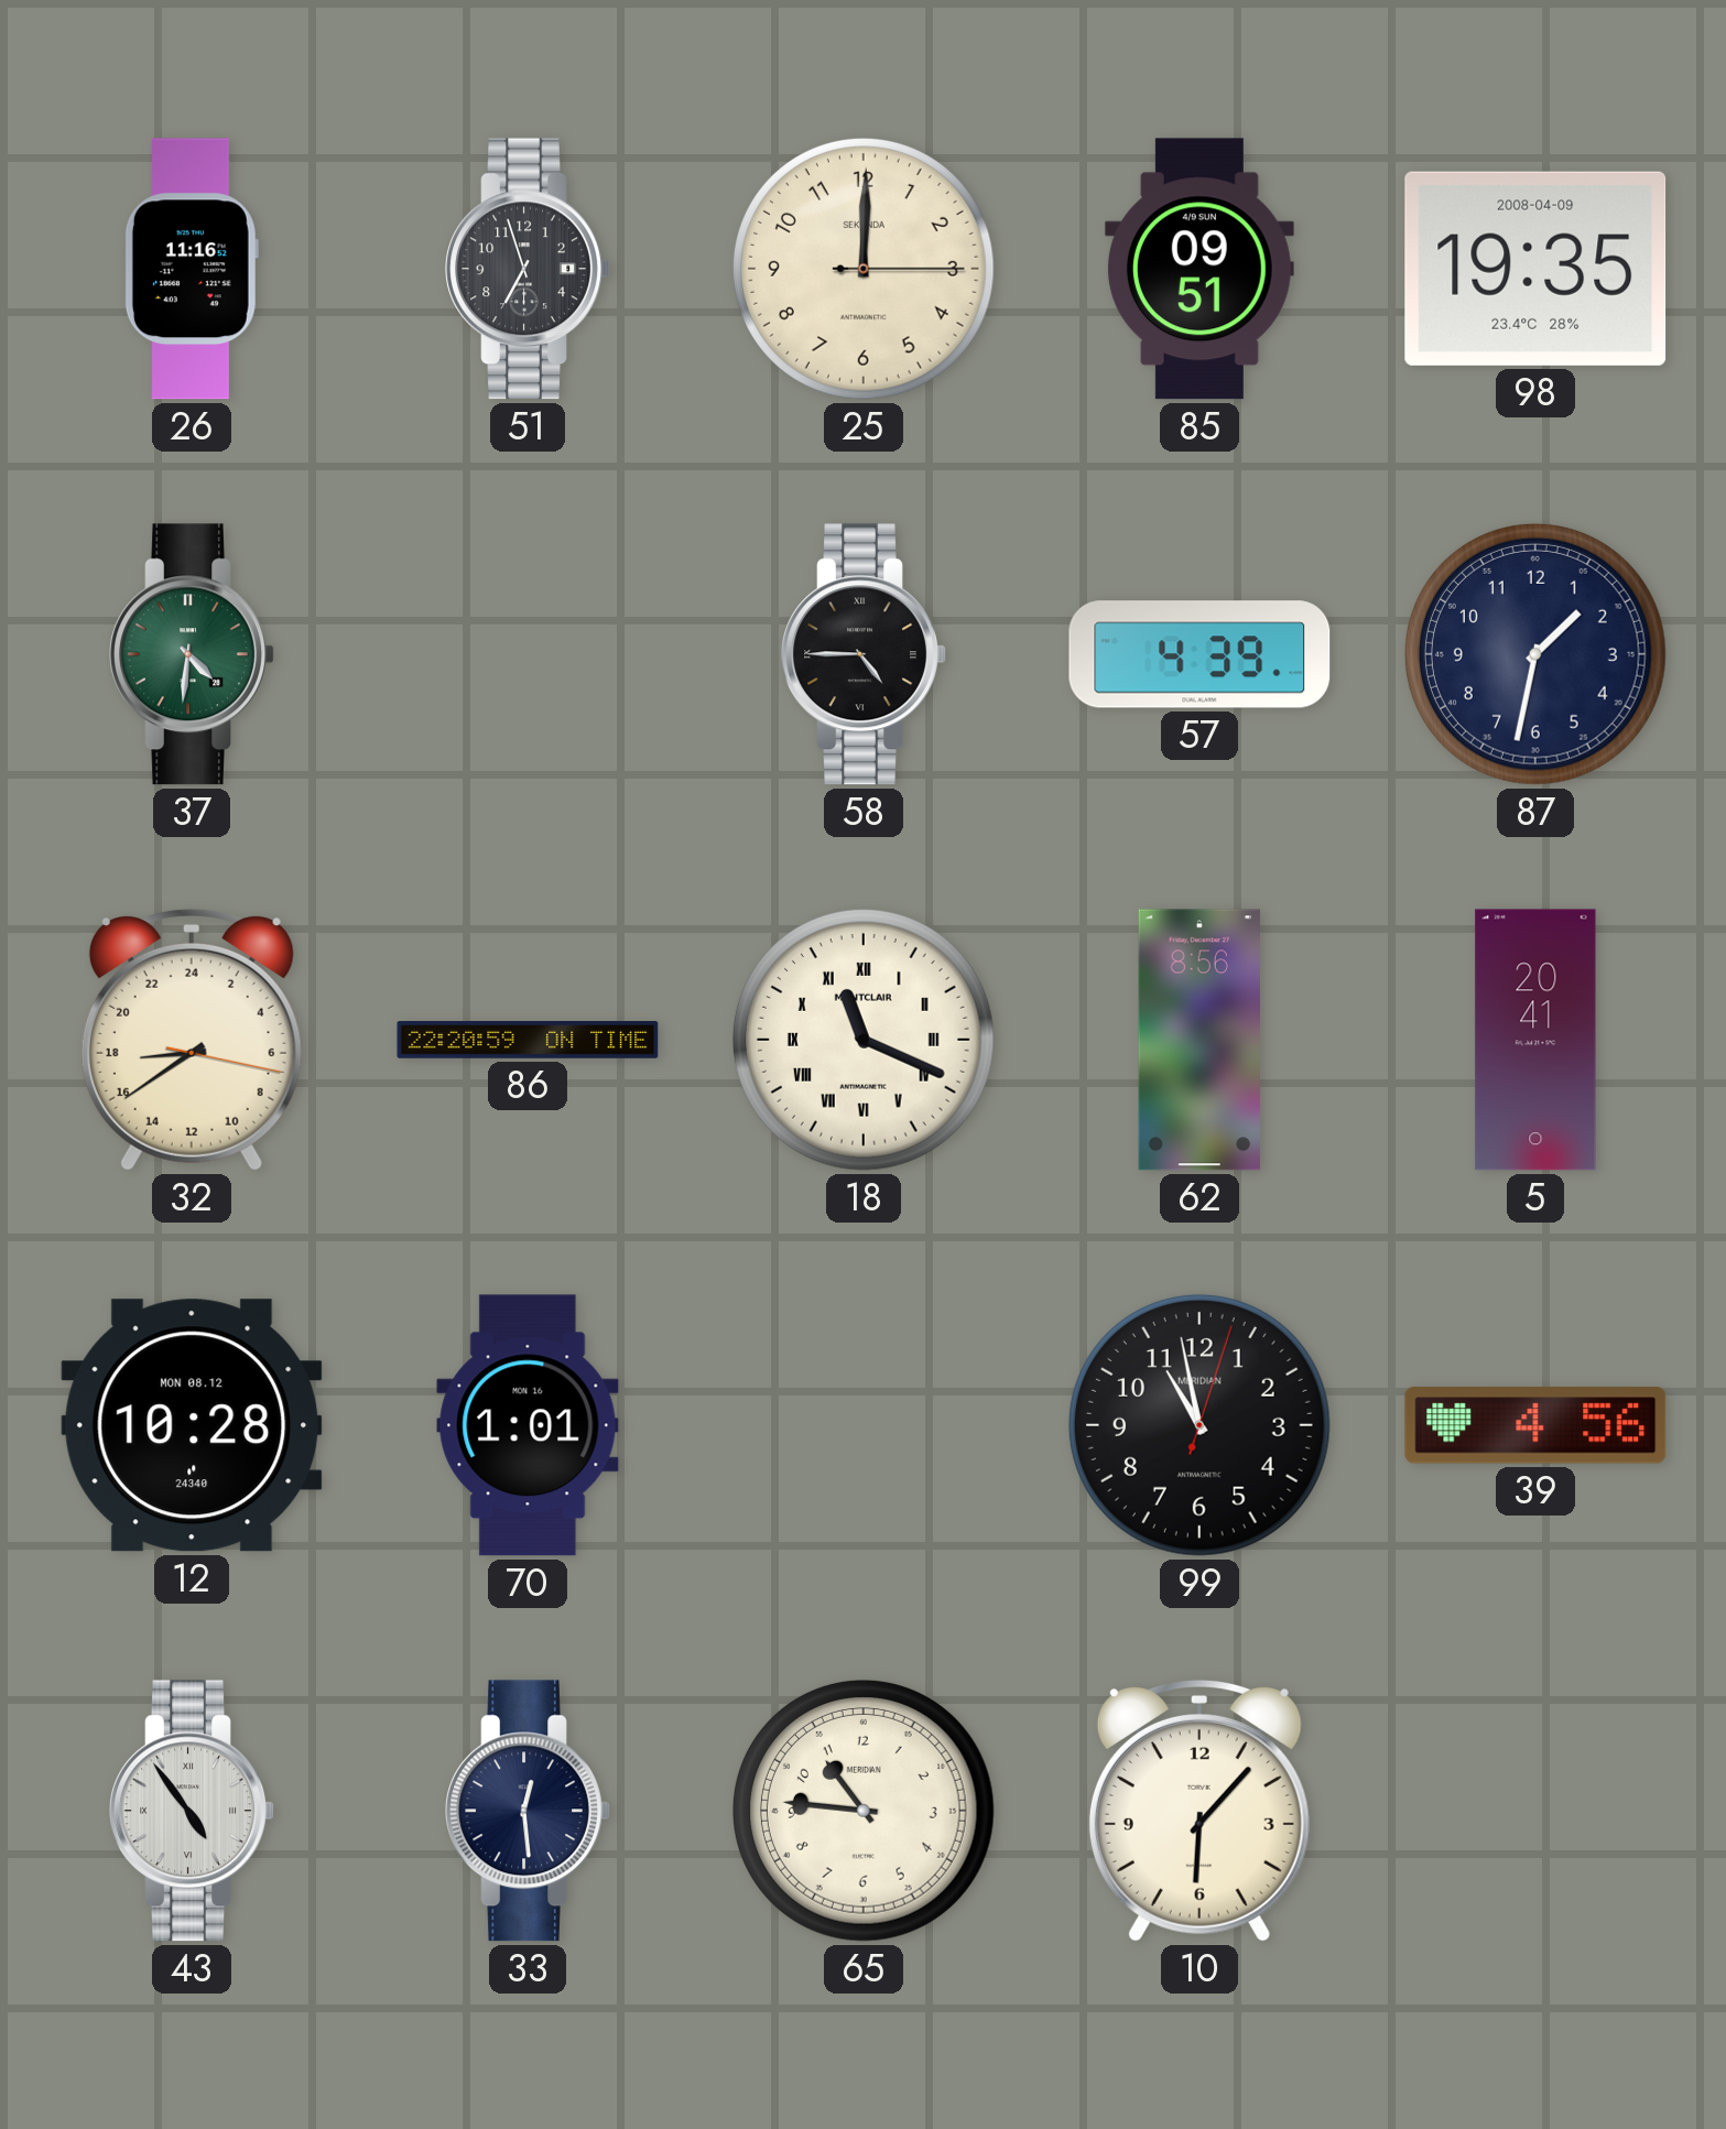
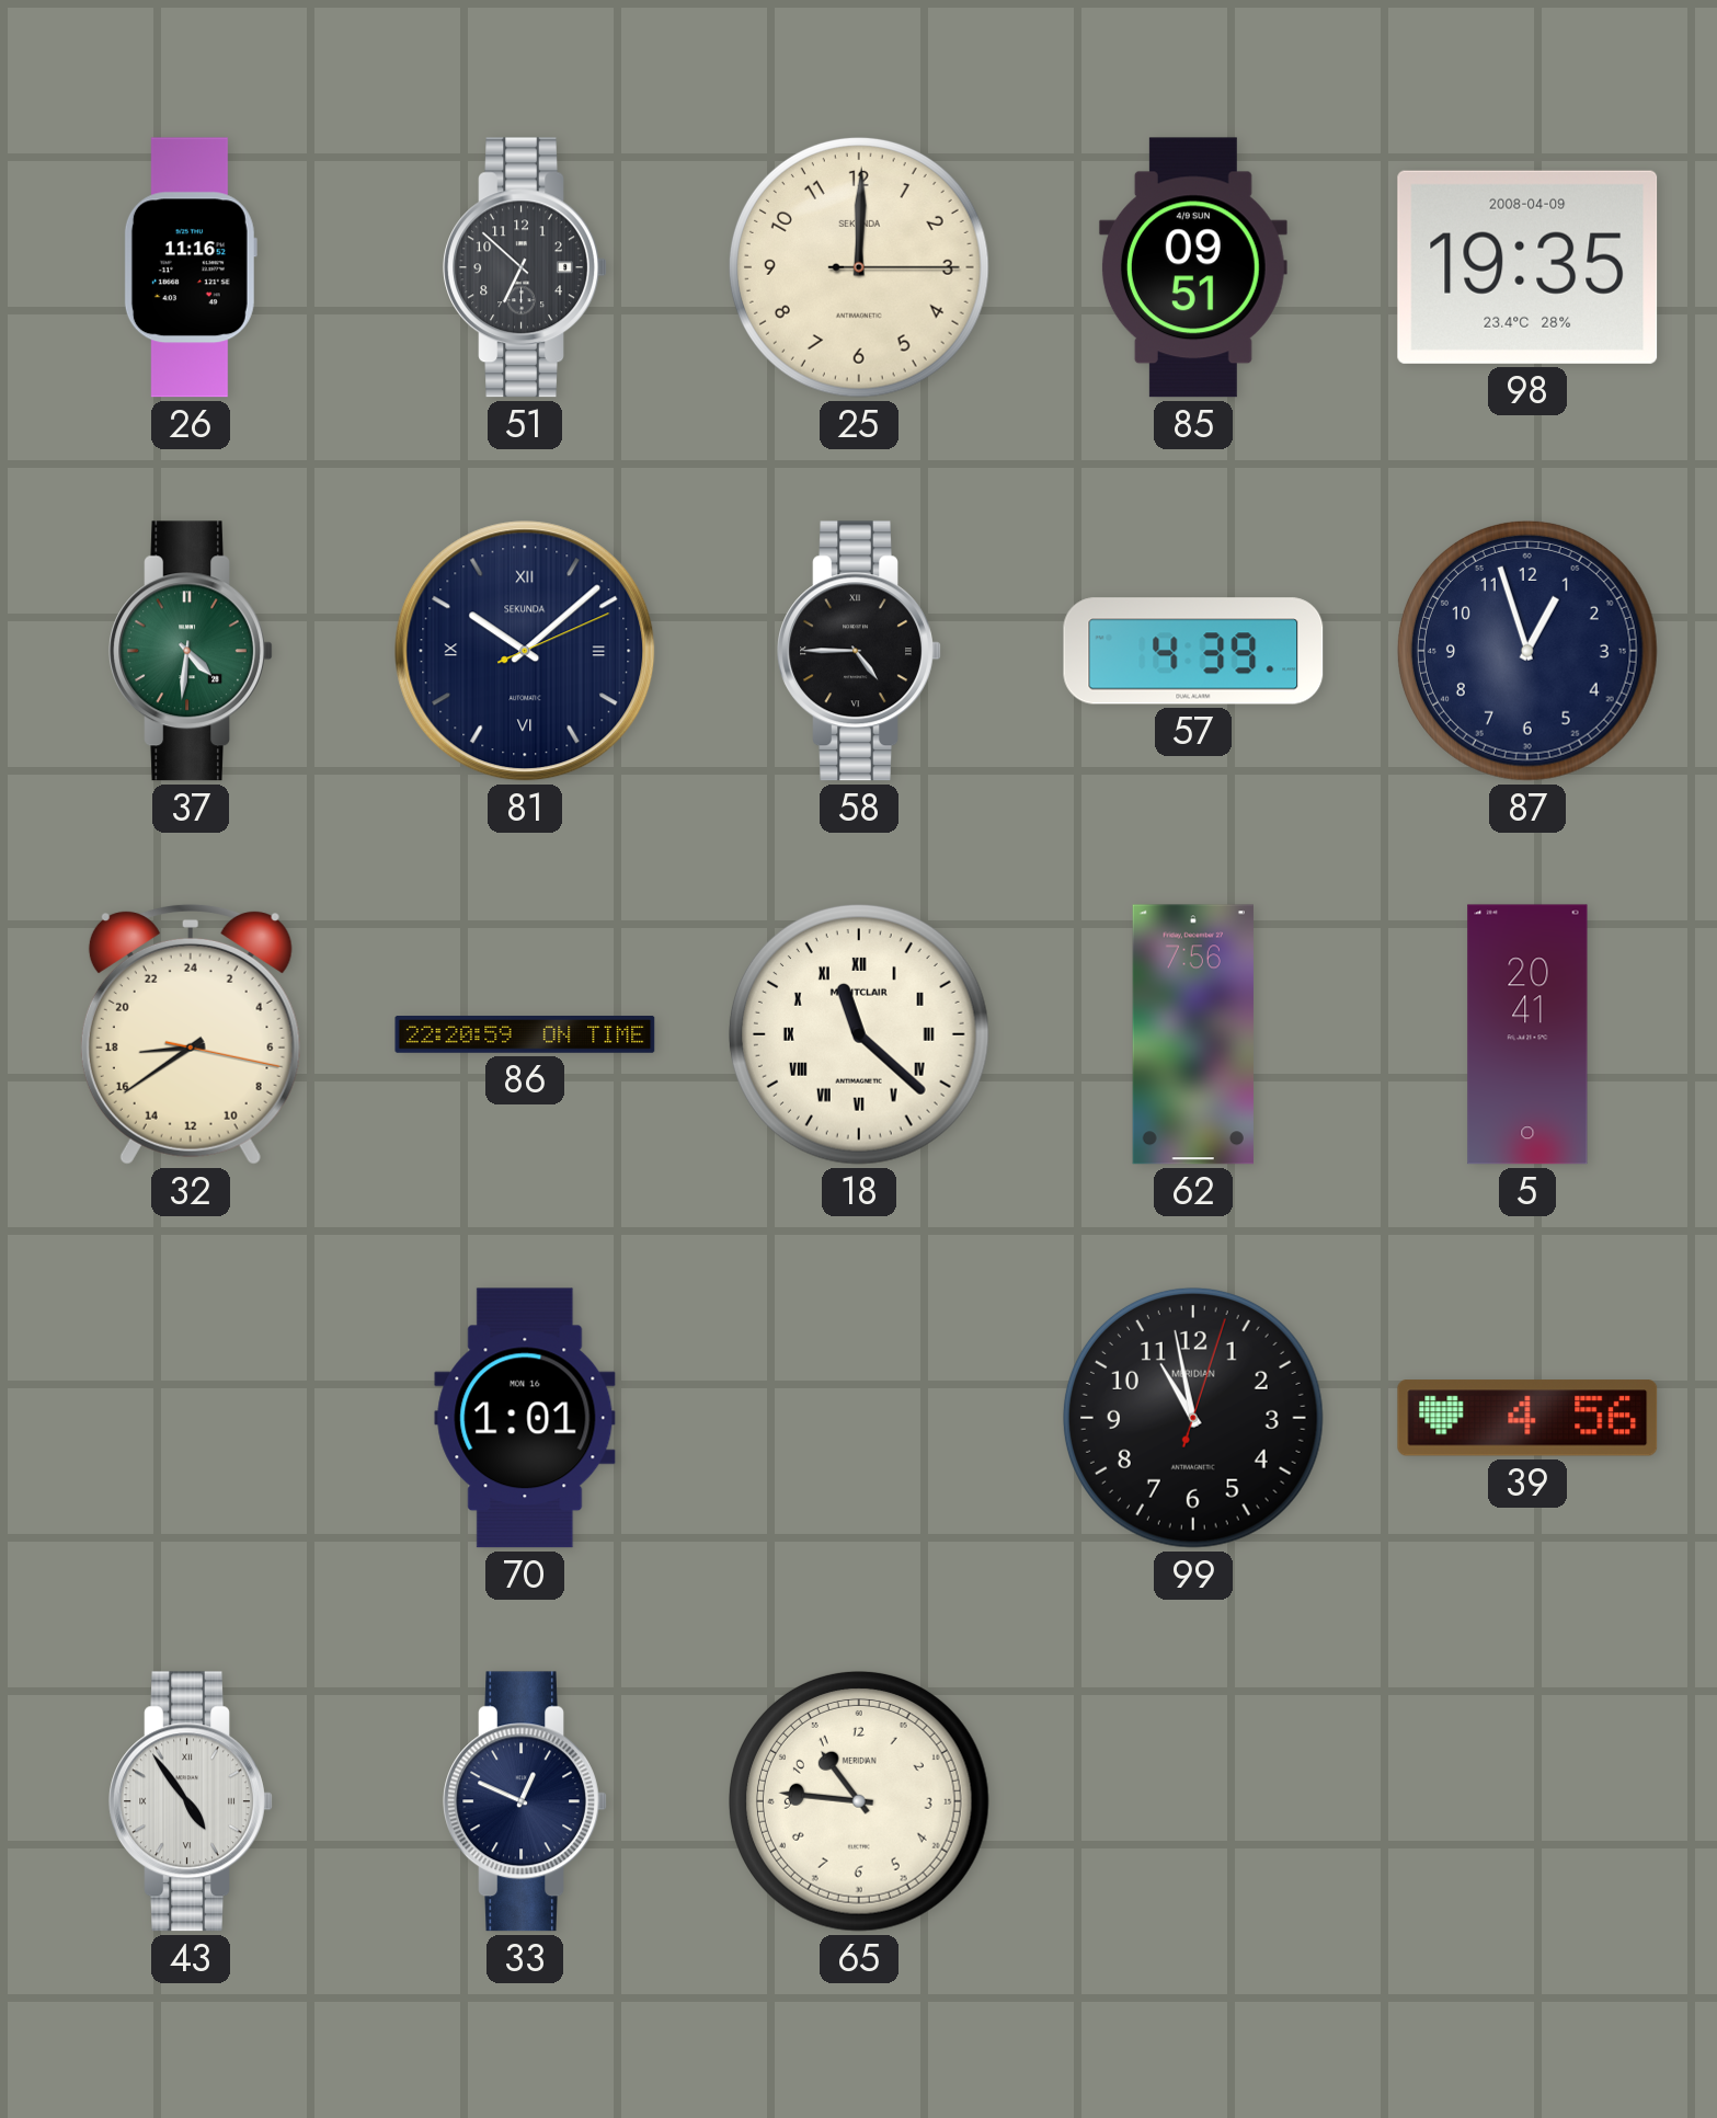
51: 6:57 -> 6:52 (525, 267)
81: none -> 10:08 (525, 651)
87: 1:32 -> 12:57 (1529, 652)
18: 11:19 -> 11:22 (860, 1035)
62: 8:56 -> 7:56 (1193, 1034)
12: 10:28 -> none (192, 1425)
33: 12:29 -> 12:49 (525, 1801)
10: 6:07 -> none (1199, 1811)
